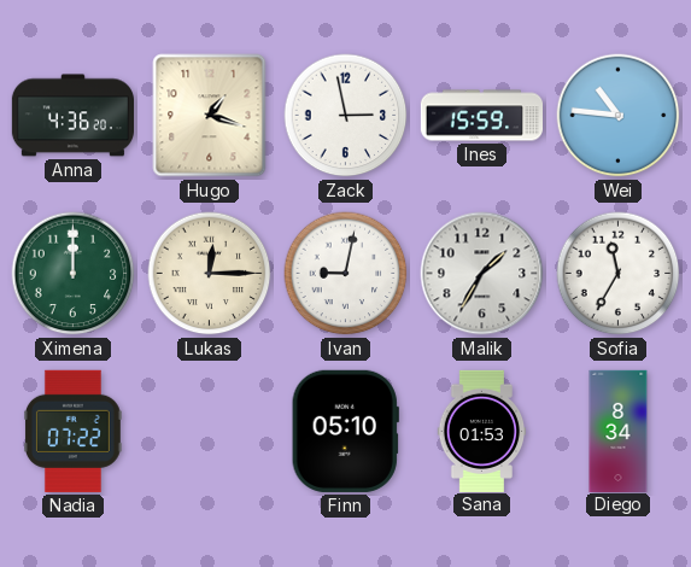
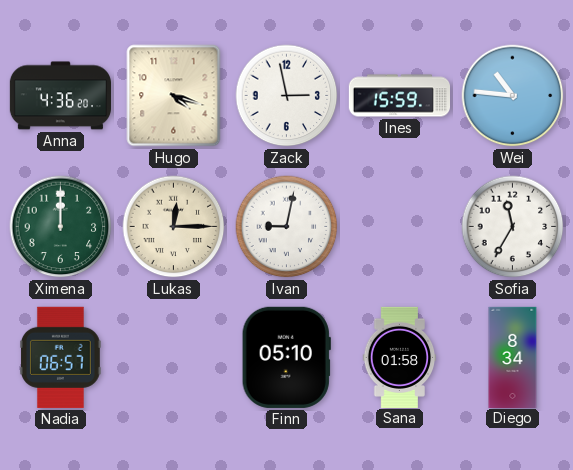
Hugo: 1:18 -> 4:18 (174, 96)
Malik: 1:35 -> none (482, 274)
Nadia: 07:22 -> 06:57 (60, 357)
Sana: 01:53 -> 01:58 (400, 357)
